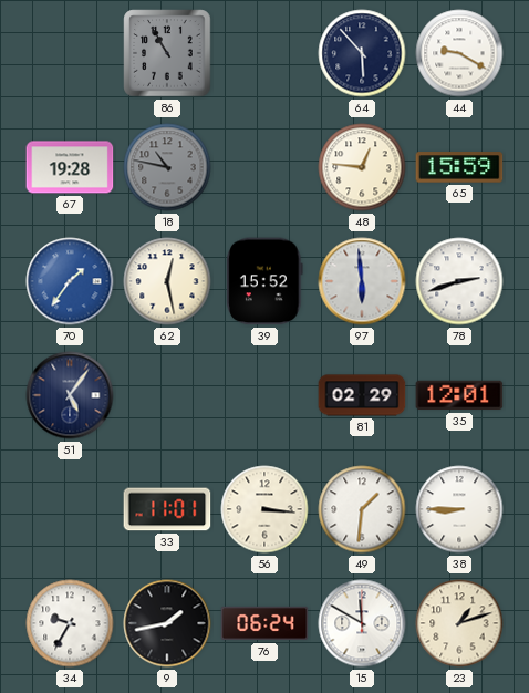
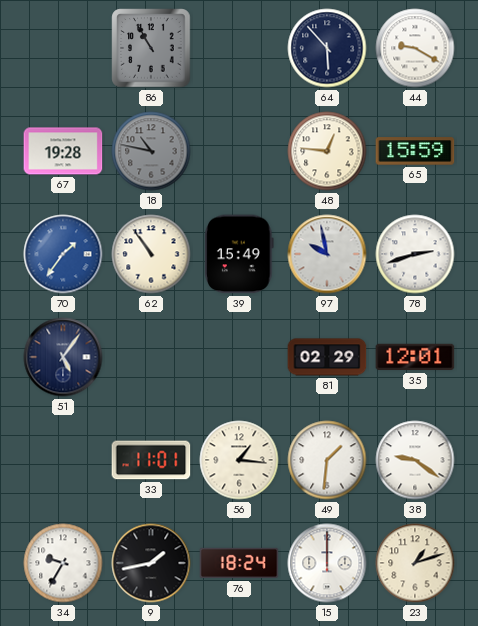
62: 12:28 -> 10:54 (151, 254)
39: 15:52 -> 15:49 (239, 254)
97: 5:59 -> 9:58 (327, 254)
56: 3:16 -> 1:16 (239, 460)
38: 8:45 -> 9:21 (415, 460)
76: 06:24 -> 18:24 (239, 563)
15: 11:50 -> 12:00 (327, 563)
